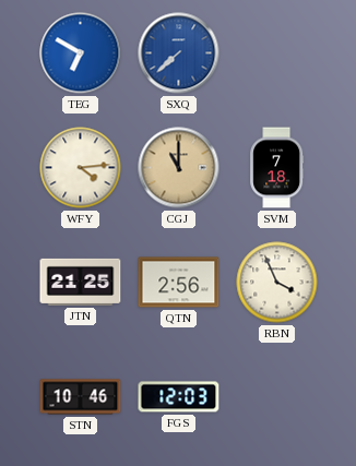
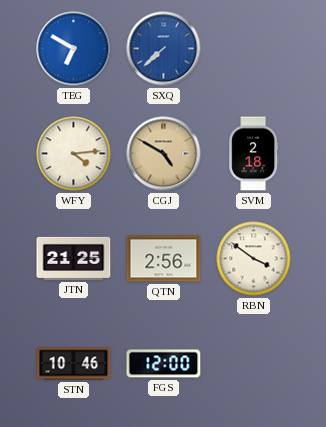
CGJ: 11:00 -> 4:50 (164, 154)
SVM: 7:18 -> 2:18 (254, 154)
RBN: 3:56 -> 3:51 (254, 259)
FGS: 12:03 -> 12:00 (164, 364)
